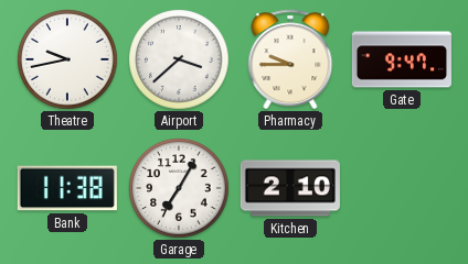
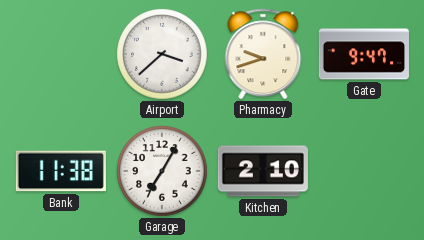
Theatre: 9:43 -> none (67, 59)
Pharmacy: 9:45 -> 9:42 (263, 54)
